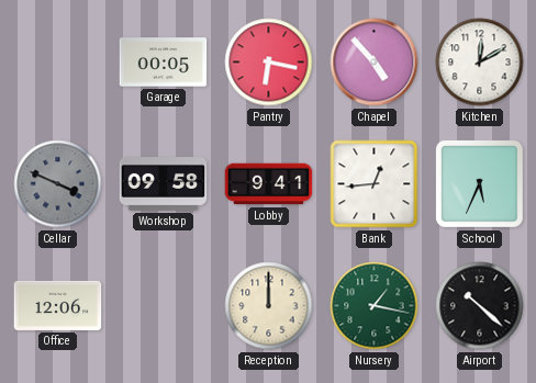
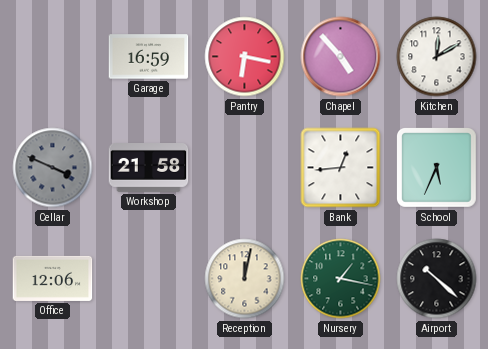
Garage: 00:05 -> 16:59 (149, 57)
Workshop: 09:58 -> 21:58 (149, 168)
Lobby: 9:41 -> none (269, 184)
Reception: 12:00 -> 12:02 (245, 279)
